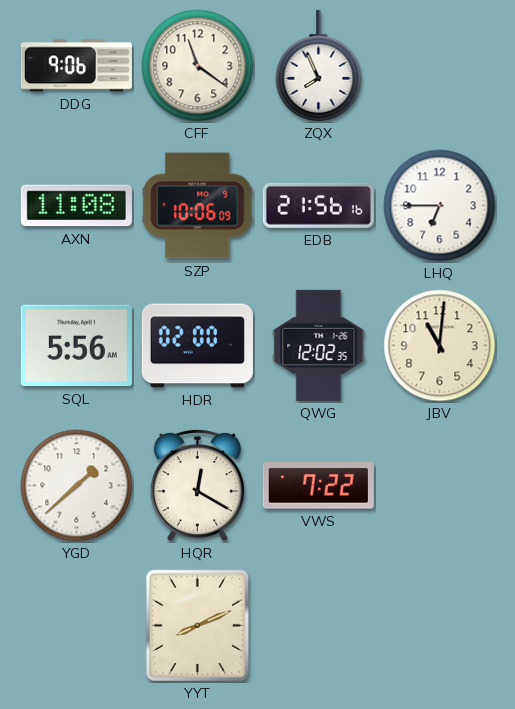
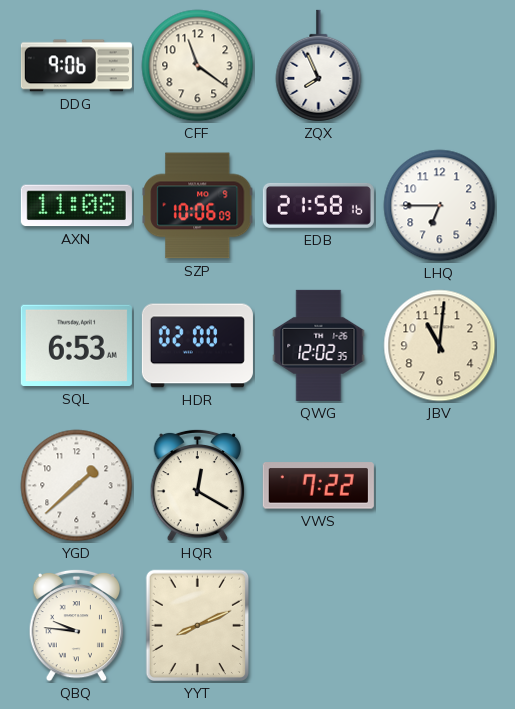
EDB: 21:56 -> 21:58 (318, 205)
SQL: 5:56 -> 6:53 (76, 346)
QBQ: none -> 9:46 (77, 625)
